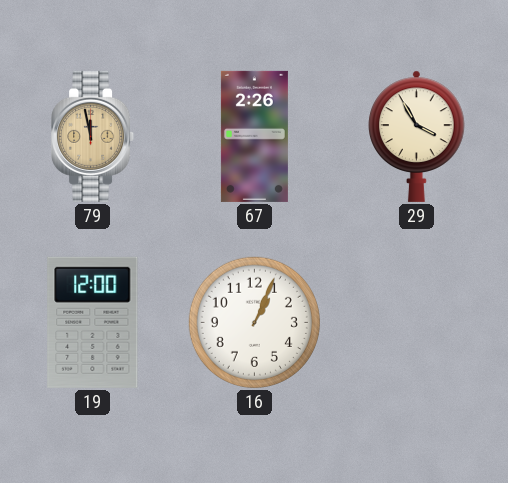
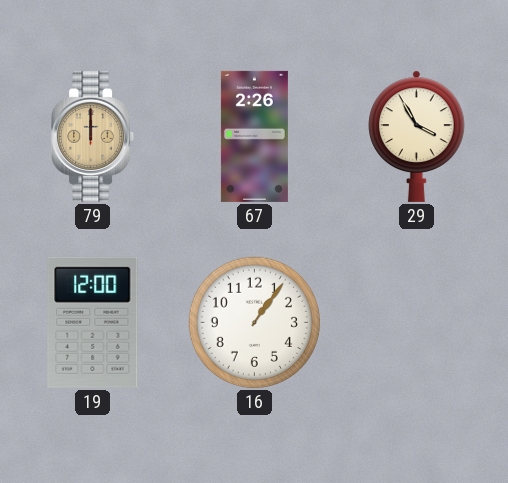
79: 11:58 -> 12:00 (93, 136)
16: 1:04 -> 1:06 (254, 322)
